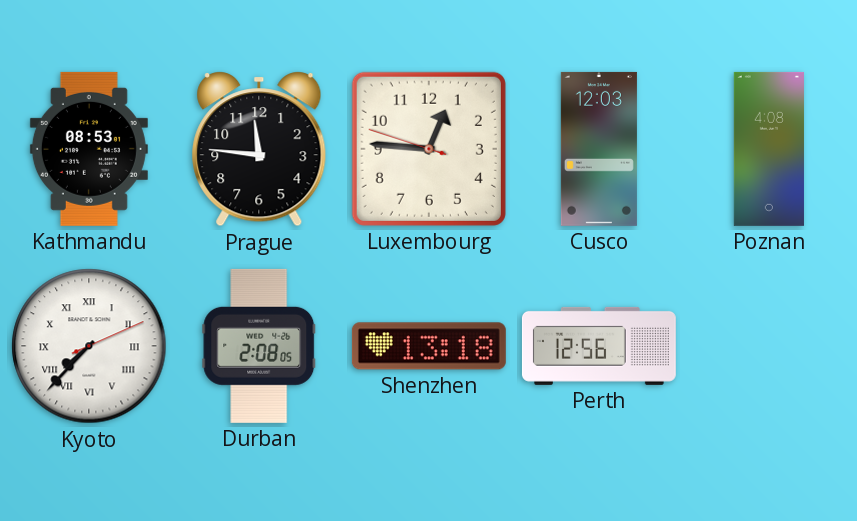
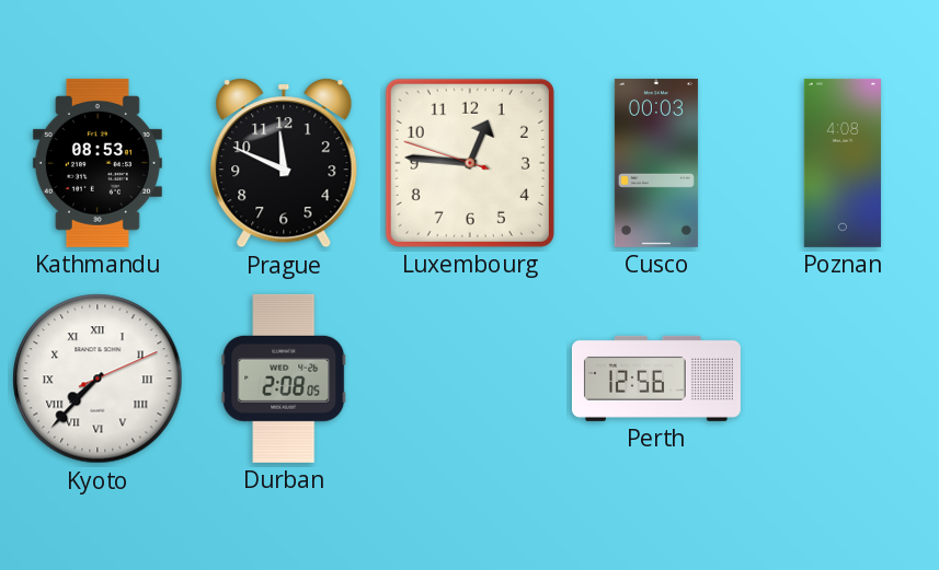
Prague: 11:46 -> 11:49 (284, 163)
Cusco: 12:03 -> 00:03 (656, 163)
Shenzhen: 13:18 -> none (429, 346)
